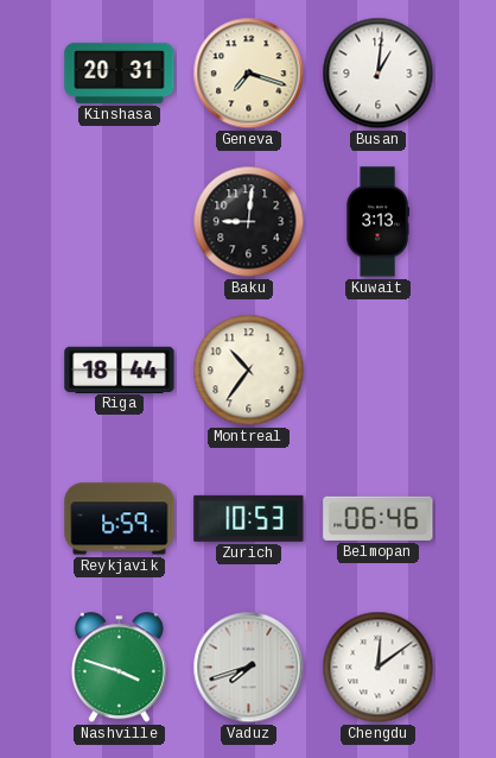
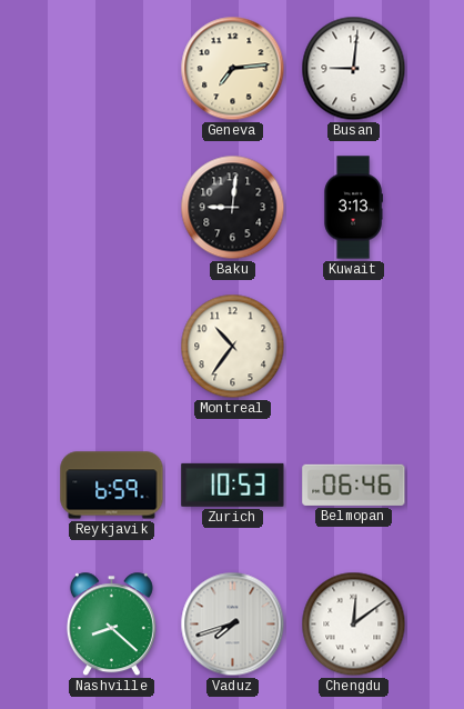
Kinshasa: 20:31 -> none (120, 72)
Geneva: 7:18 -> 7:14 (233, 69)
Busan: 1:01 -> 9:01 (354, 69)
Riga: 18:44 -> none (120, 369)
Nashville: 3:48 -> 8:22 (111, 625)
